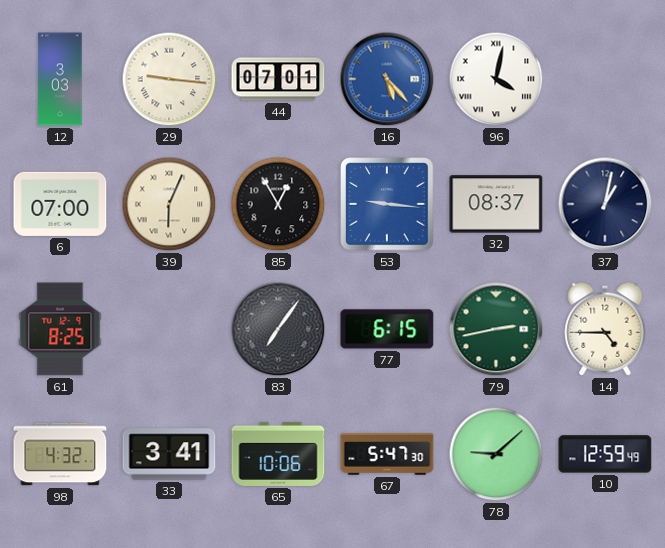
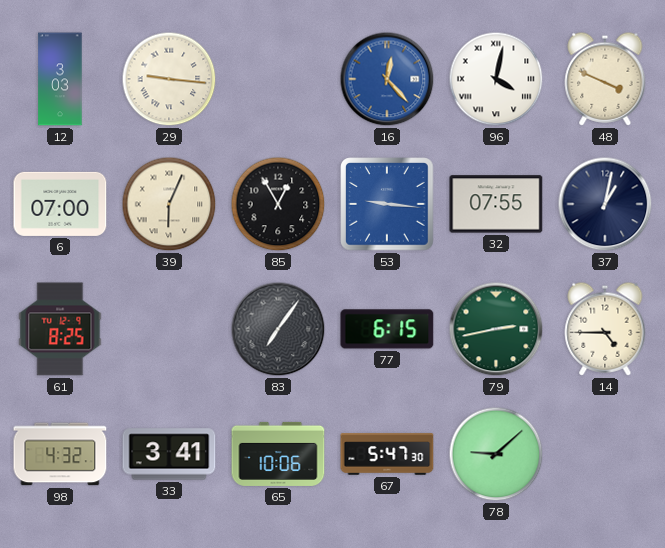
44: 07:01 -> none (278, 79)
16: 5:23 -> 12:23 (387, 79)
48: none -> 3:49 (605, 79)
32: 08:37 -> 07:55 (496, 204)
10: 12:59 -> none (605, 454)
